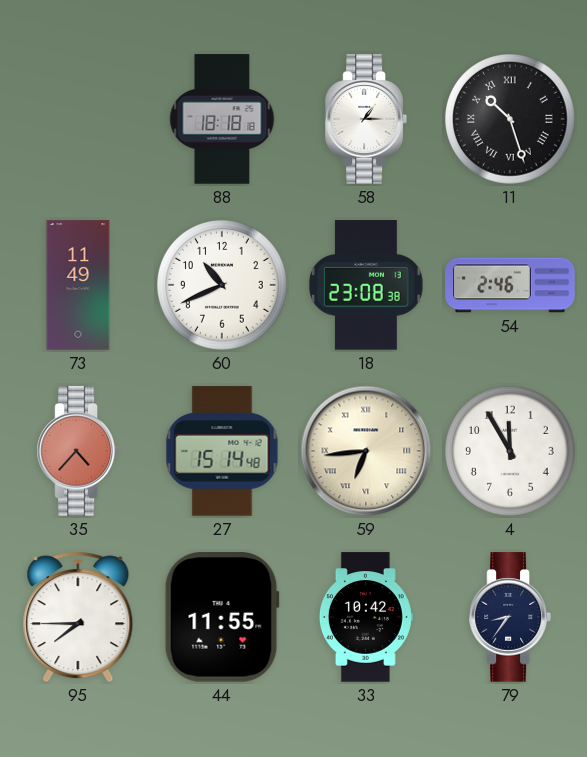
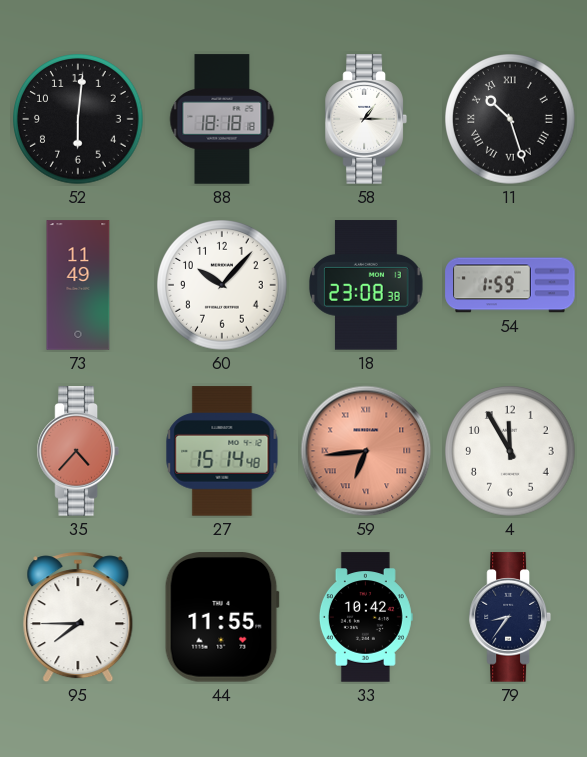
52: none -> 6:01 (79, 120)
60: 10:41 -> 10:07 (223, 286)
54: 2:46 -> 1:59 (510, 285)
59 dial: cream -> salmon (366, 451)
